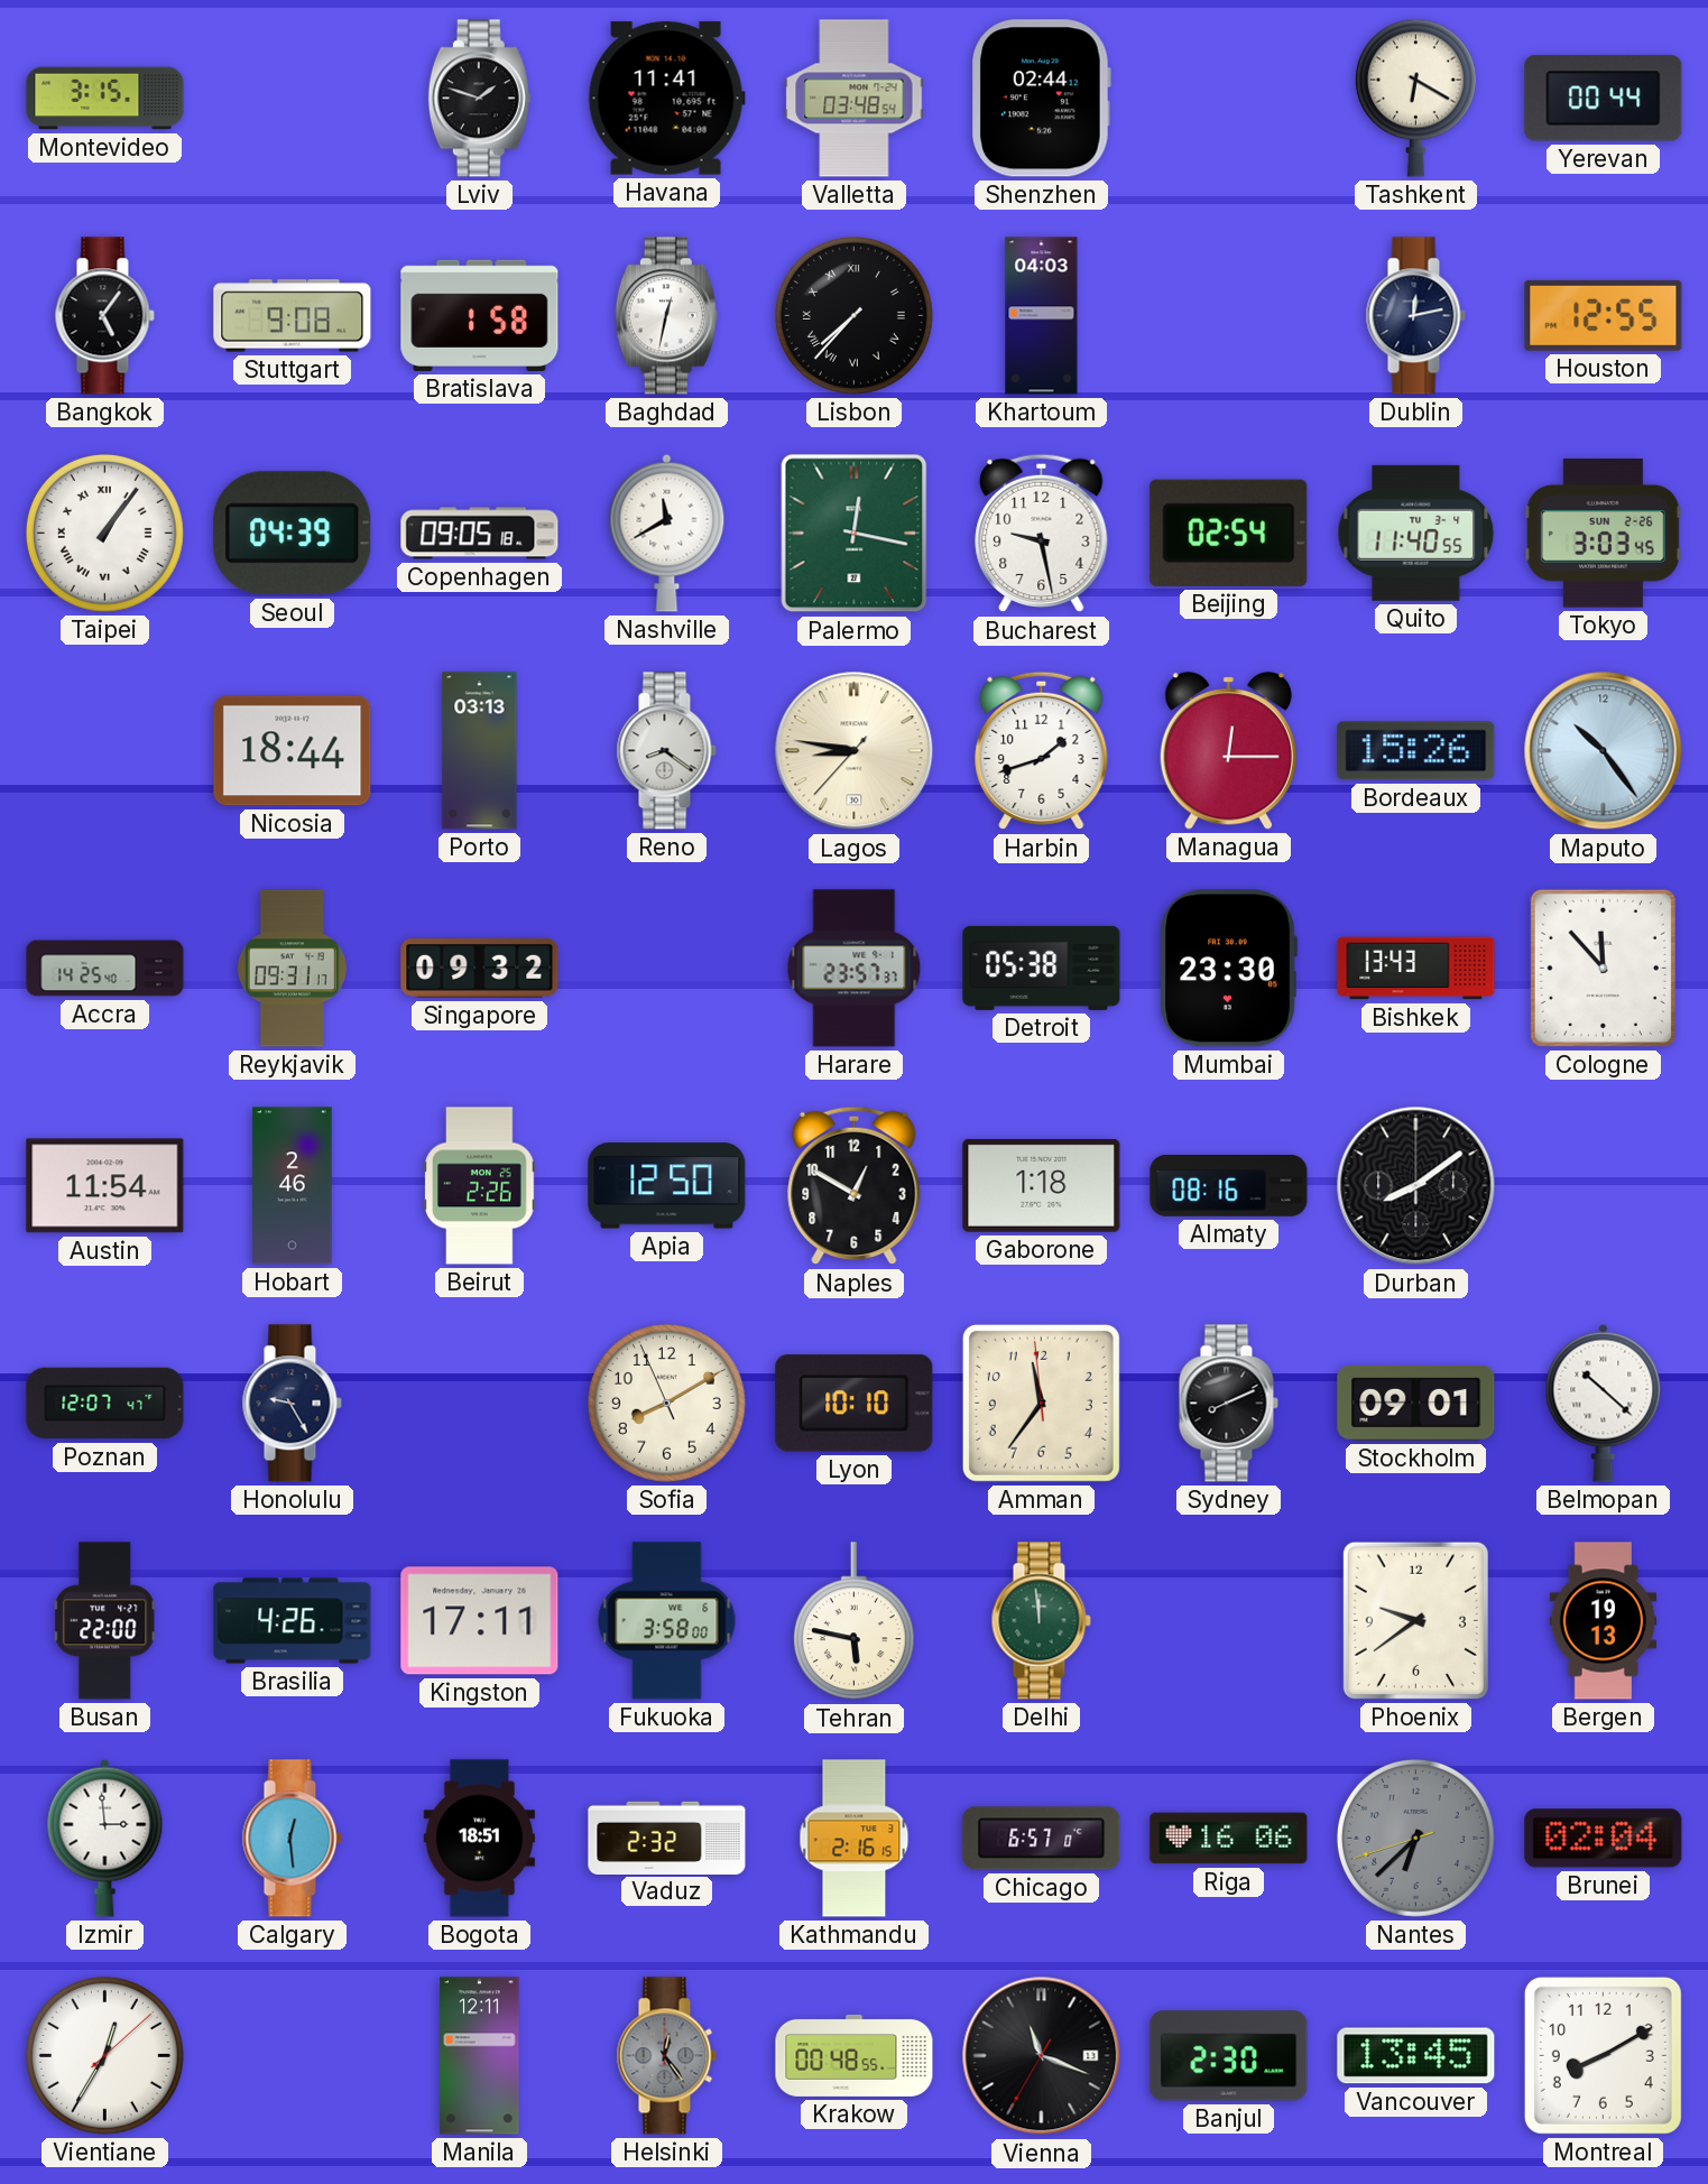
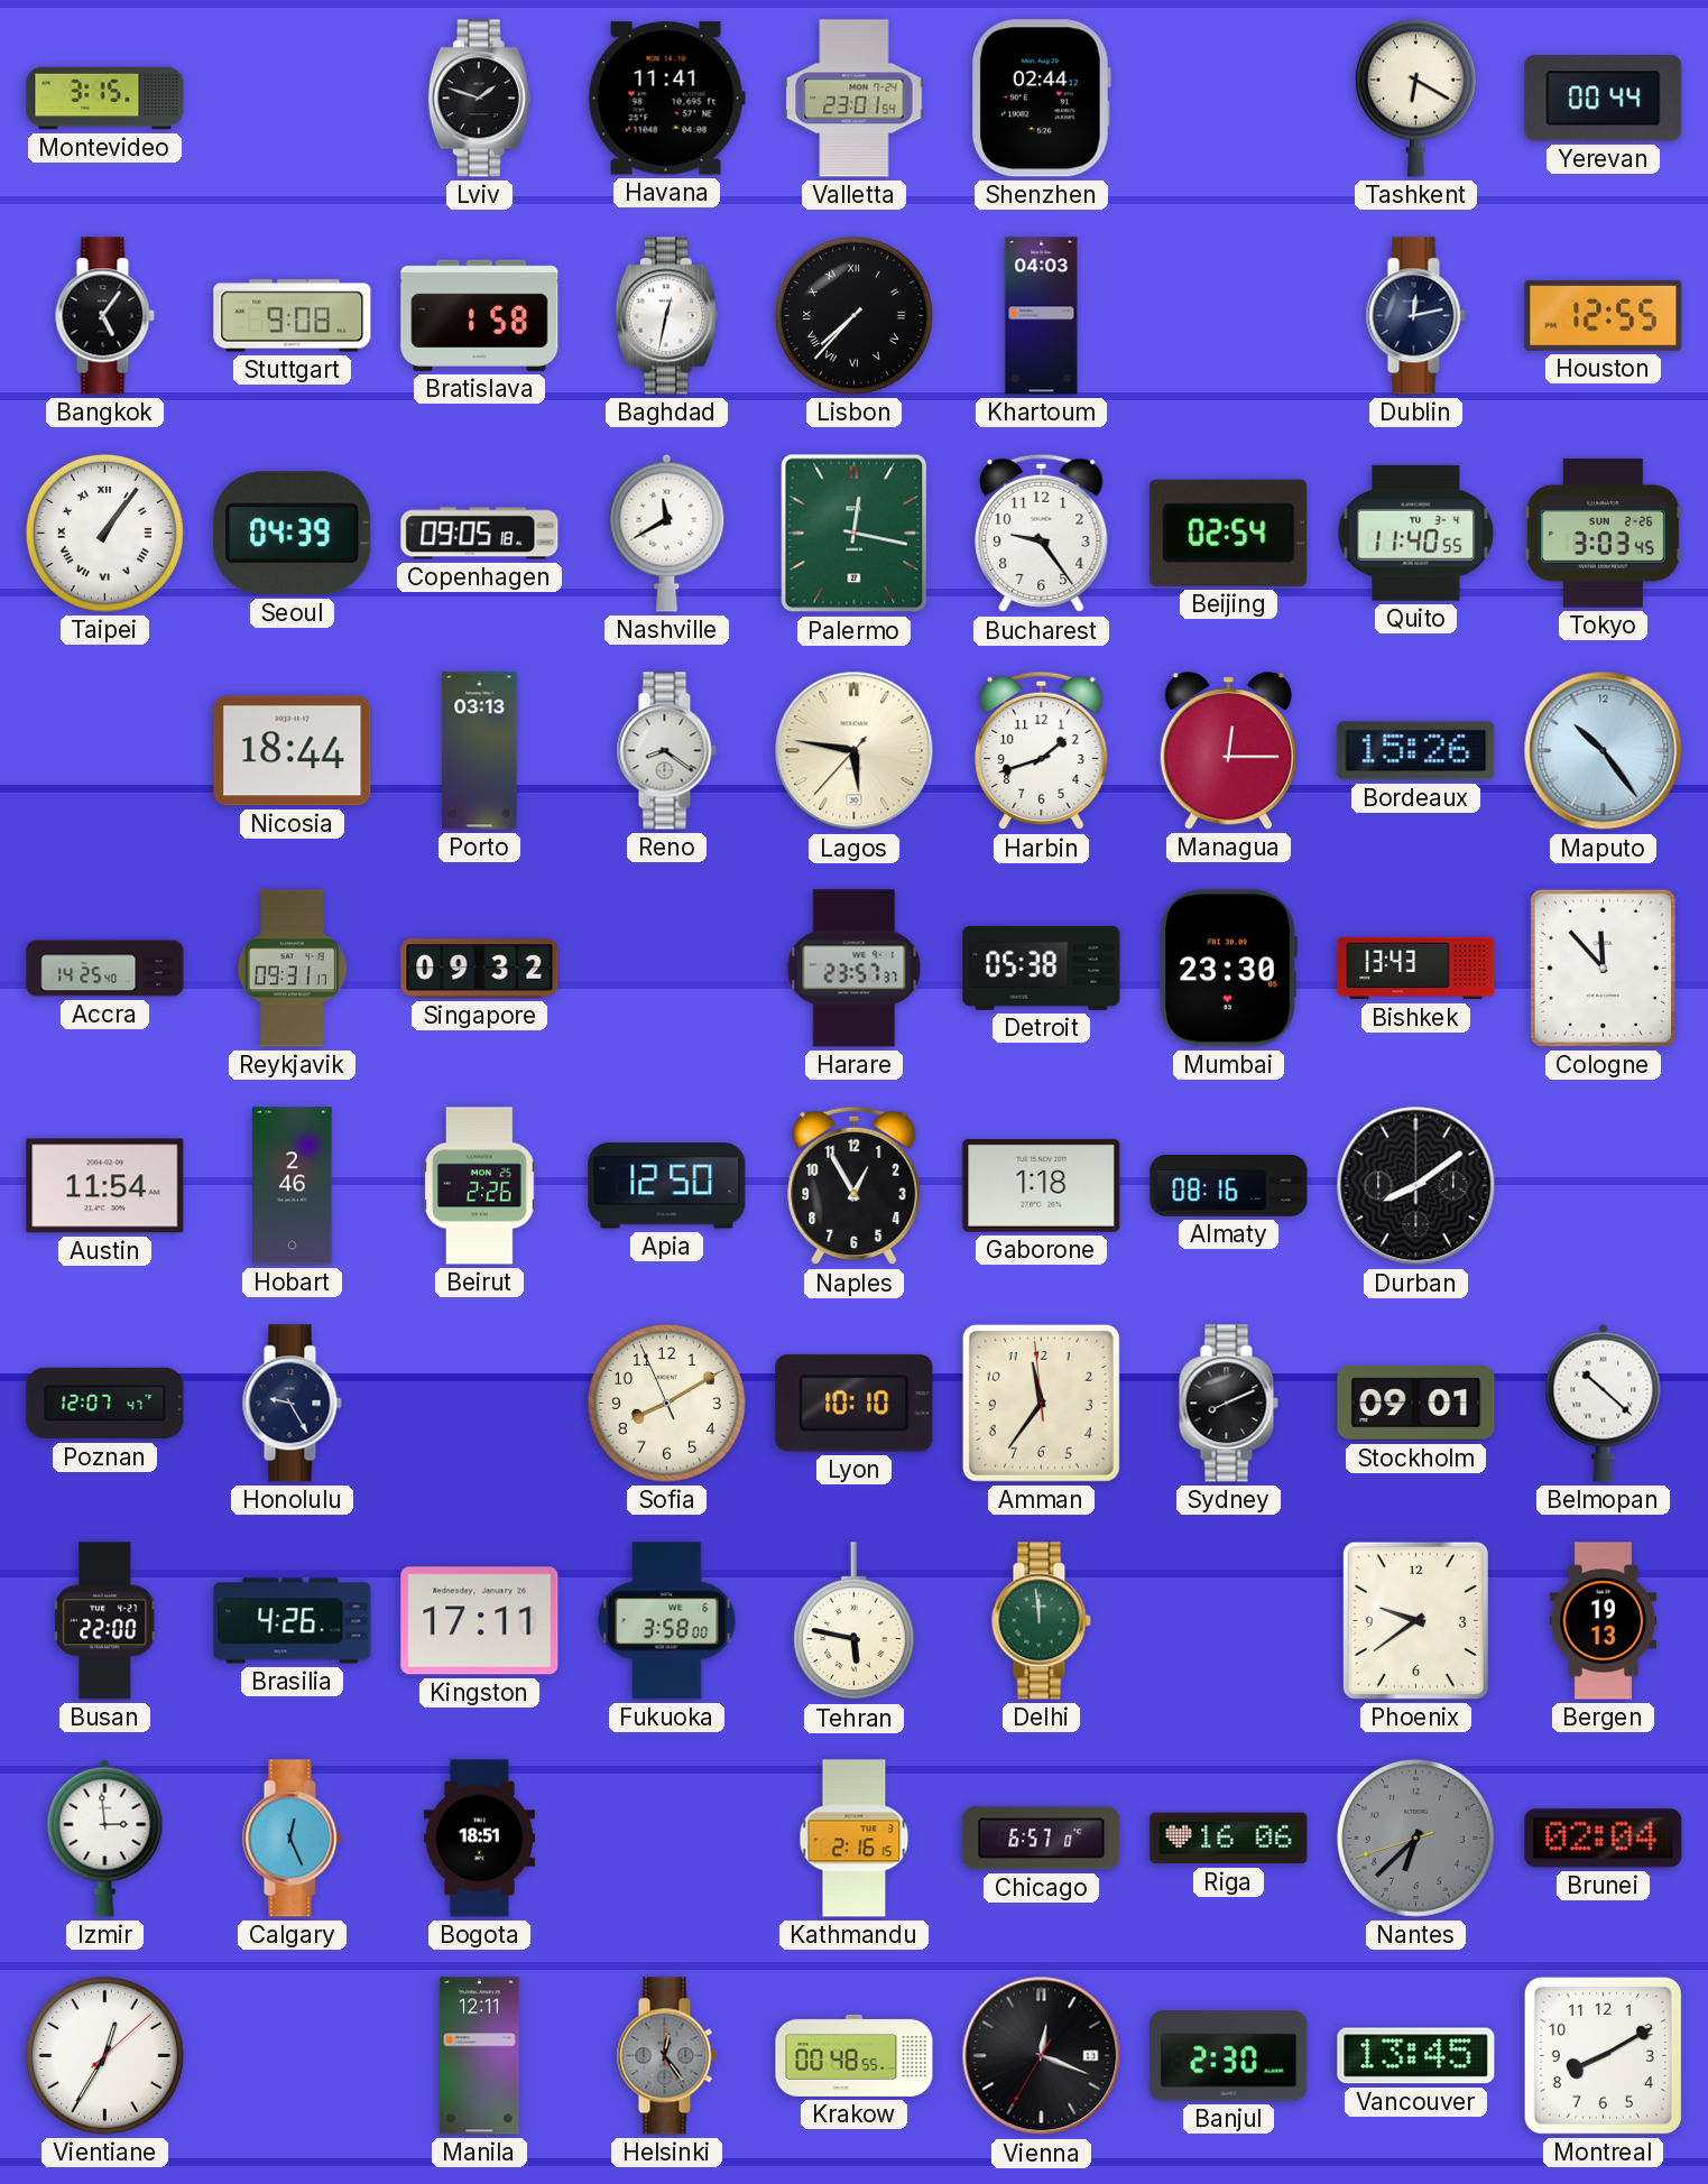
Valletta: 03:48 -> 23:01 (855, 99)
Bucharest: 9:28 -> 9:24 (1042, 534)
Lagos: 8:46 -> 5:46 (855, 751)
Naples: 12:50 -> 12:55 (855, 1186)
Calgary: 12:29 -> 12:26 (292, 1839)
Vaduz: 2:32 -> none (667, 1838)
Vienna: 11:18 -> 12:18 (1042, 2056)
